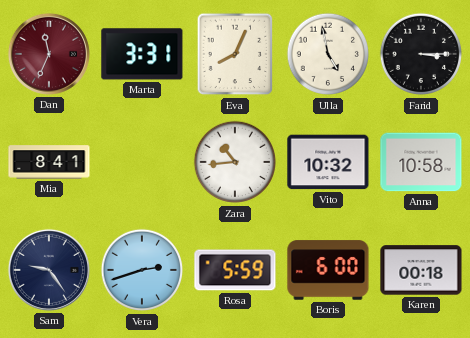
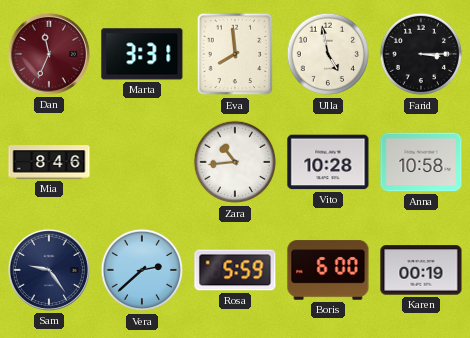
Eva: 8:04 -> 7:59 (235, 54)
Mia: 8:41 -> 8:46 (49, 162)
Vito: 10:32 -> 10:28 (328, 162)
Vera: 2:42 -> 2:38 (142, 270)
Karen: 00:18 -> 00:19 (421, 270)
